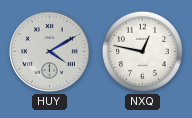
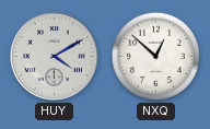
NXQ: 12:47 -> 12:52 (155, 56)
